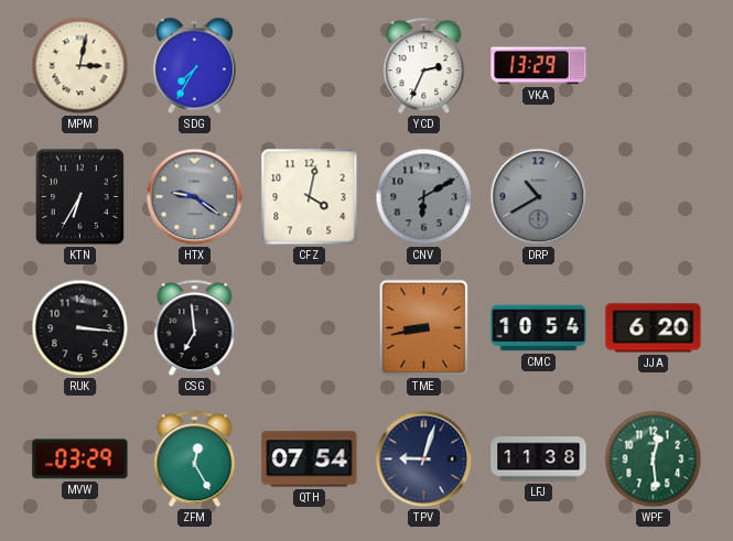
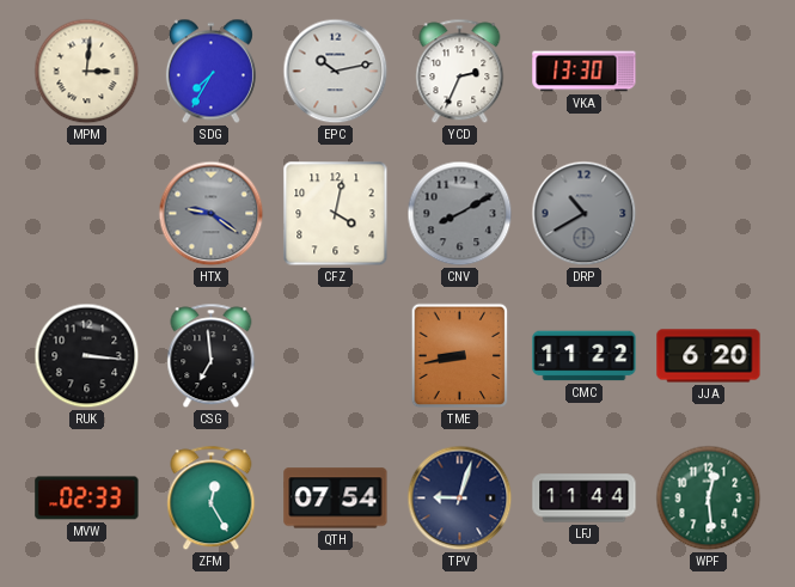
MPM: 3:02 -> 3:01 (87, 72)
EPC: none -> 10:13 (336, 72)
VKA: 13:29 -> 13:30 (585, 72)
KTN: 6:35 -> none (80, 197)
CNV: 6:10 -> 8:10 (460, 214)
CMC: 10:54 -> 11:22 (585, 356)
MVW: 03:29 -> 02:33 (87, 499)
LFJ: 11:38 -> 11:44 (585, 499)
